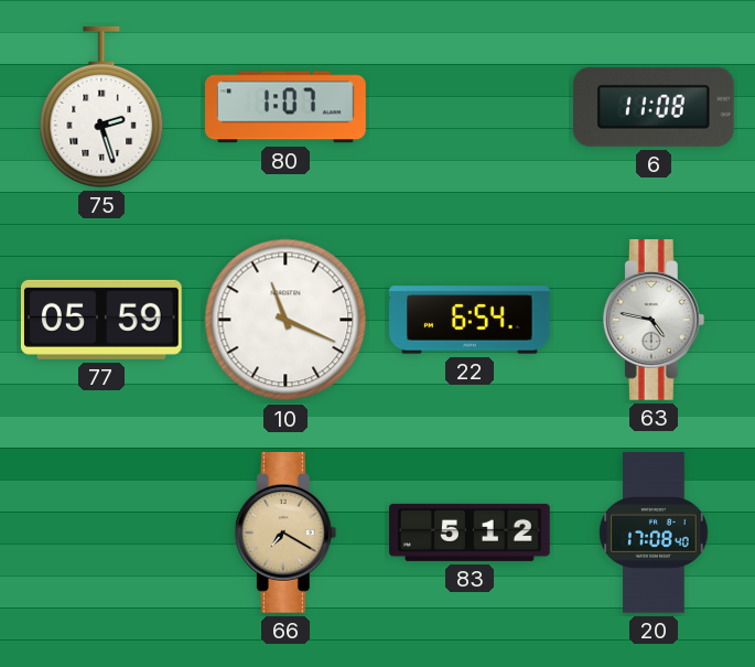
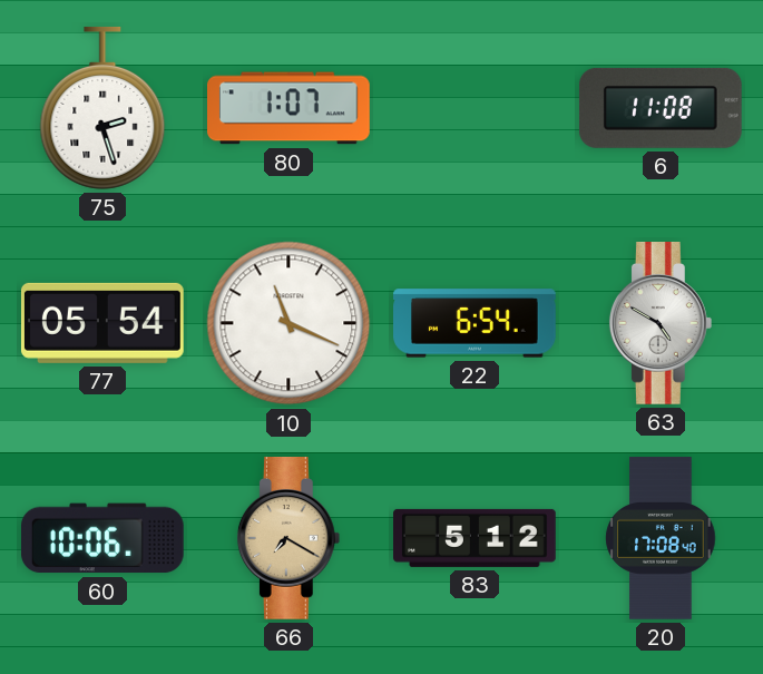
77: 05:59 -> 05:54 (102, 323)
63: 4:47 -> 4:50 (661, 324)
60: none -> 10:06 (102, 538)
